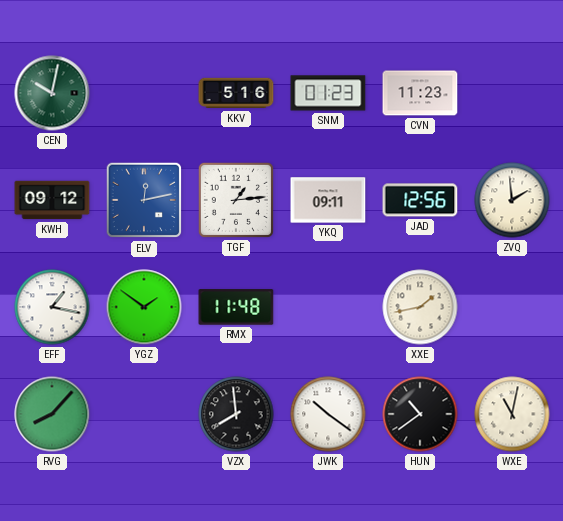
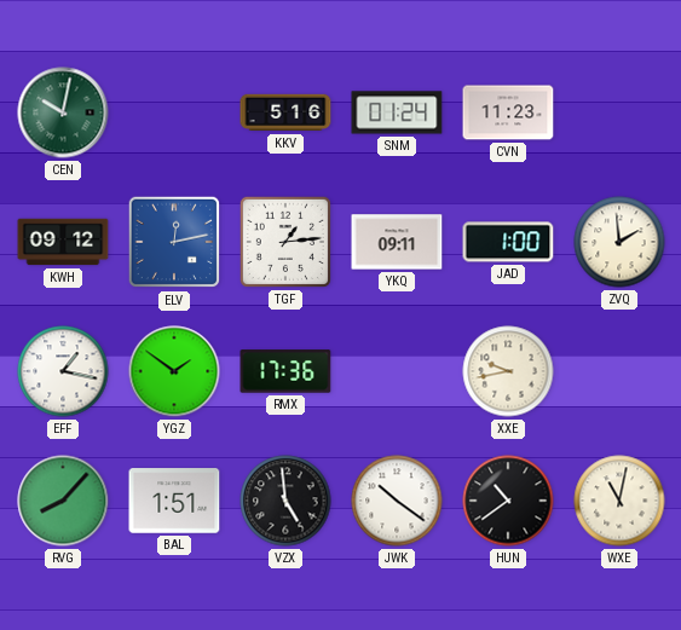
SNM: 01:23 -> 01:24 (397, 112)
JAD: 12:56 -> 1:00 (508, 242)
RMX: 11:48 -> 17:36 (285, 371)
XXE: 1:43 -> 9:43 (508, 371)
BAL: none -> 1:51 (174, 501)
VZX: 7:59 -> 4:59 (285, 501)
